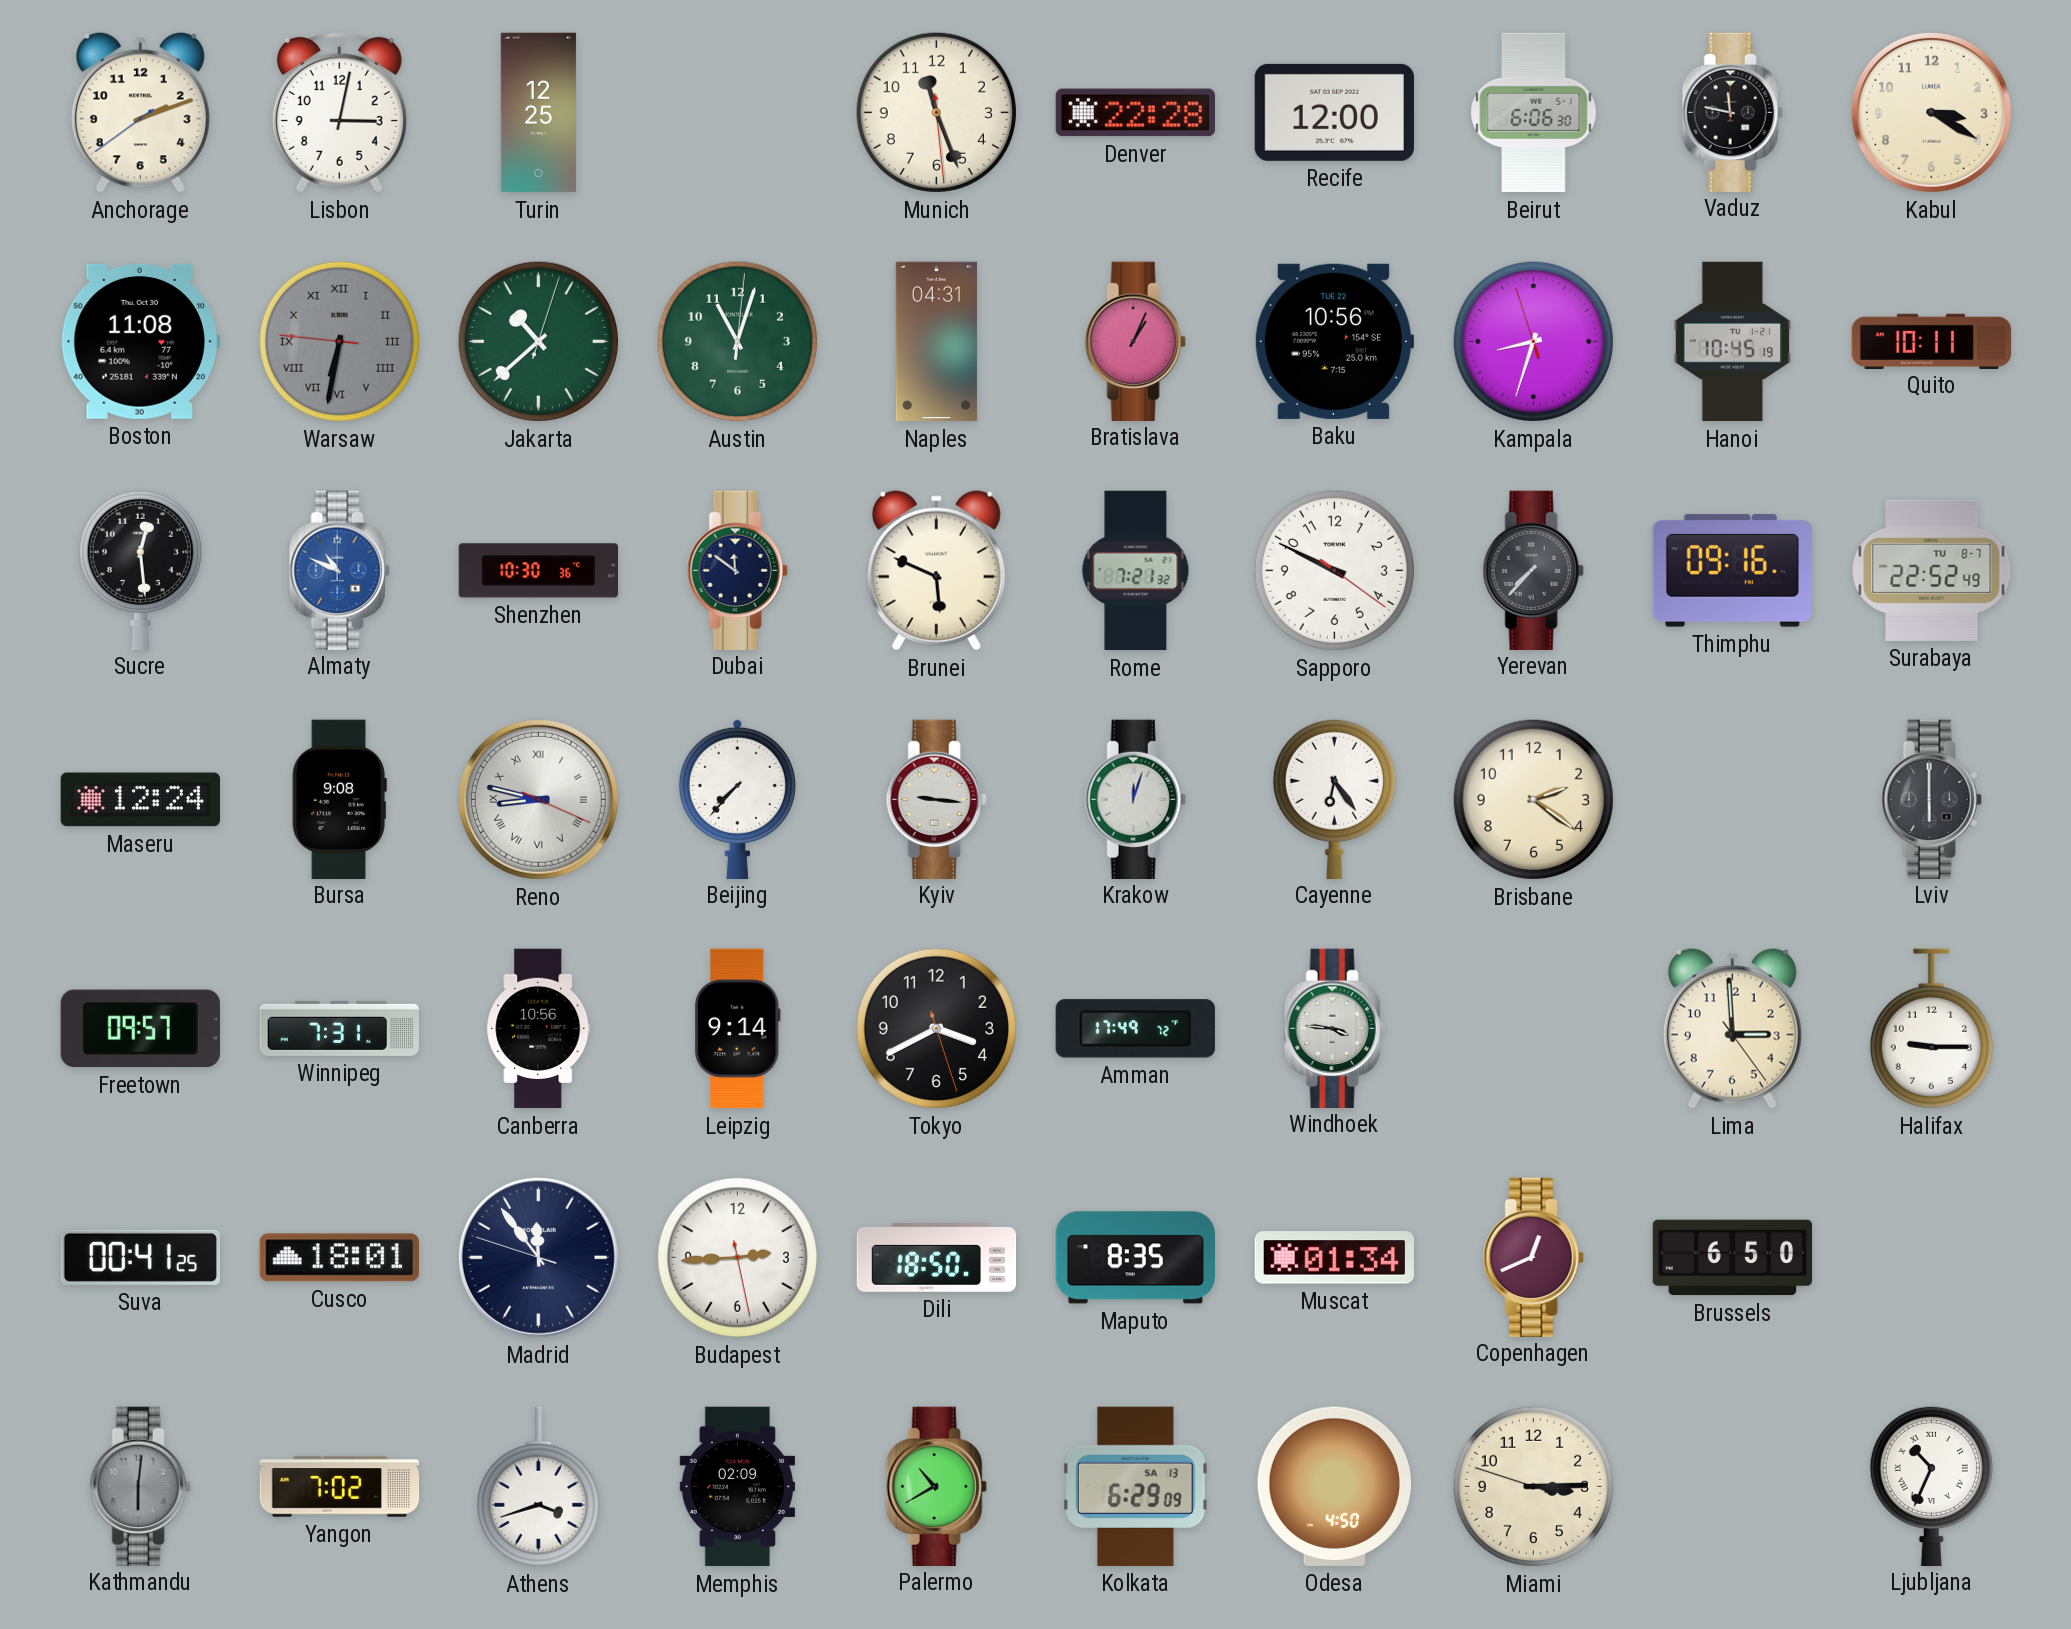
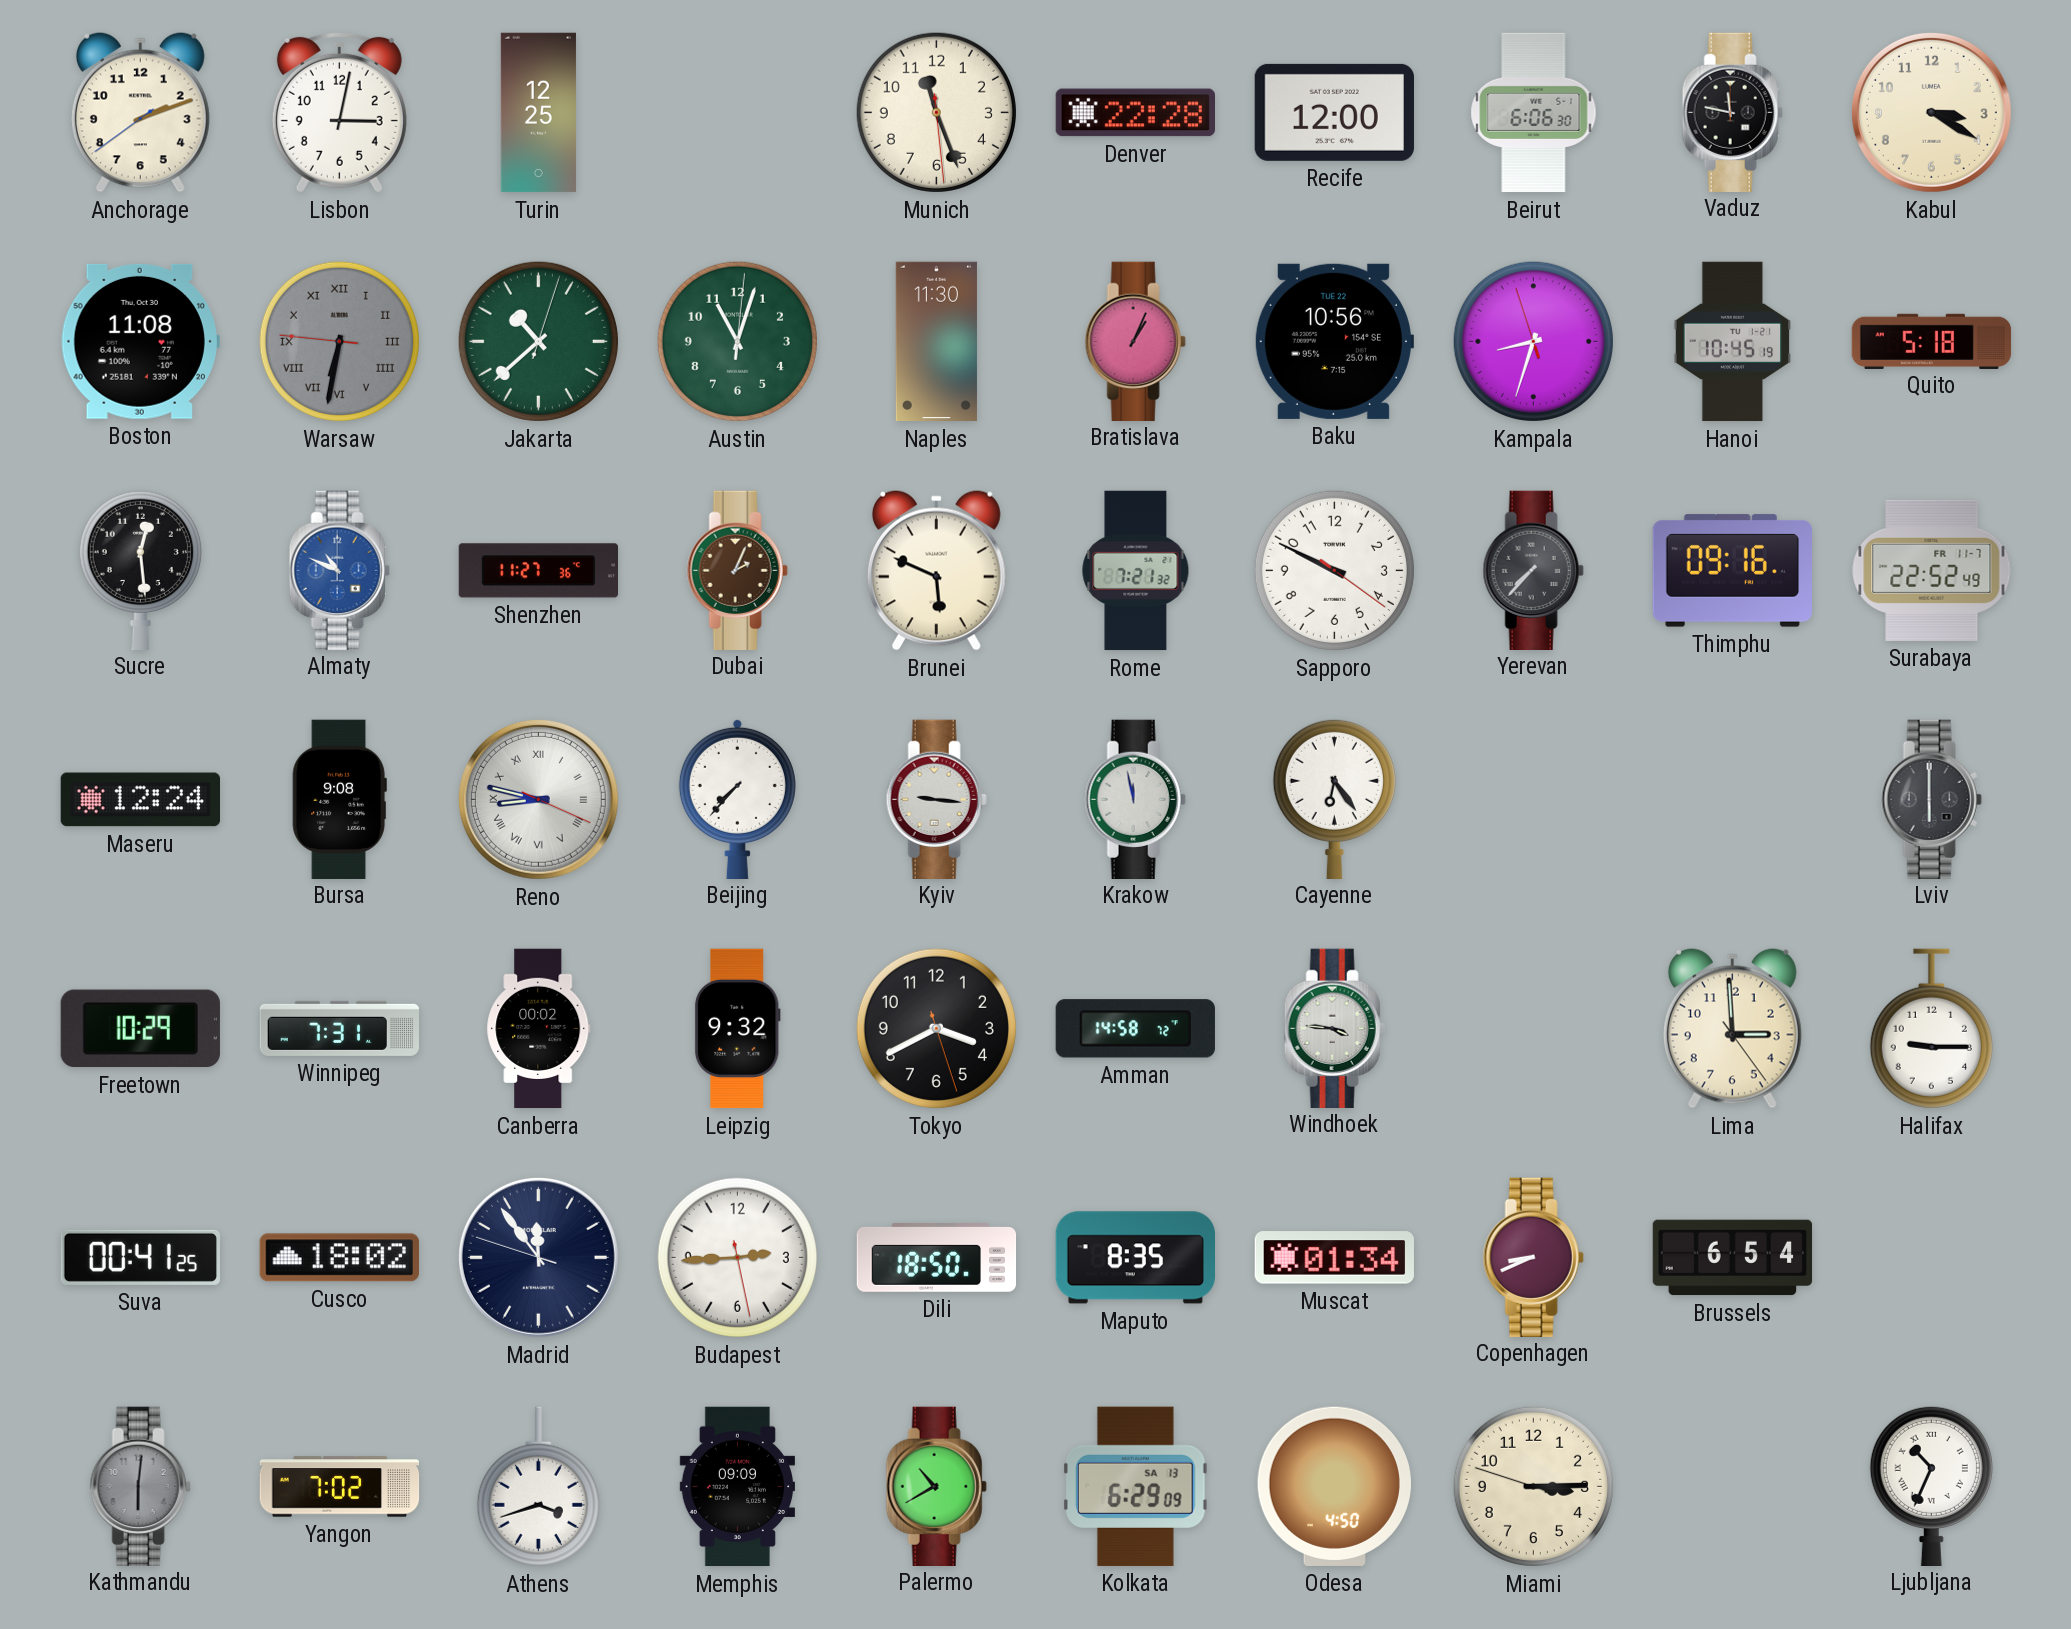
Naples: 04:31 -> 11:30 (936, 342)
Quito: 10:11 -> 5:18 (1932, 341)
Shenzhen: 10:30 -> 11:27 (538, 571)
Dubai: 11:51 -> 2:04 (737, 570)
Dubai dial: navy -> brown (737, 570)
Surabaya date: TU 8-7 -> FR 11-7 (1932, 570)
Krakow: 12:03 -> 11:58 (1135, 799)
Brisbane: 2:21 -> none (1533, 799)
Freetown: 09:57 -> 10:29 (140, 1029)
Canberra: 10:56 -> 00:02 (539, 1029)
Leipzig: 9:14 -> 9:32 (737, 1029)
Amman: 17:49 -> 14:58 (1135, 1029)
Cusco: 18:01 -> 18:02 (339, 1258)
Copenhagen: 12:41 -> 8:41 (1533, 1257)
Brussels: 6:50 -> 6:54 (1733, 1258)
Memphis: 02:09 -> 09:09 (737, 1487)
